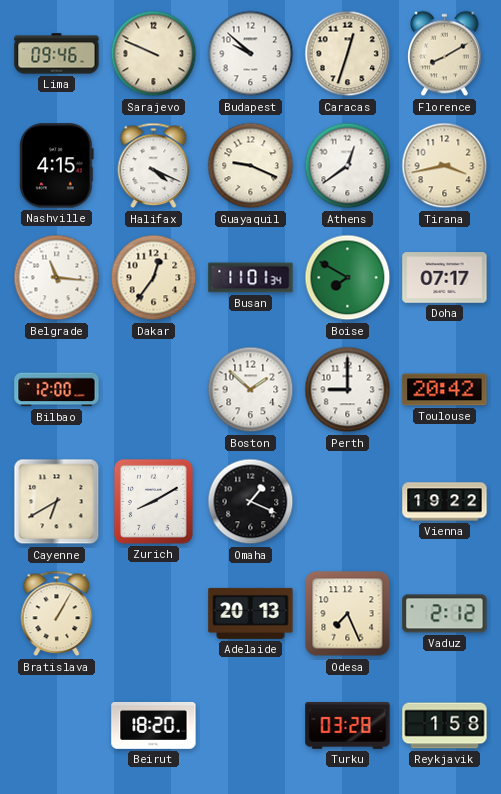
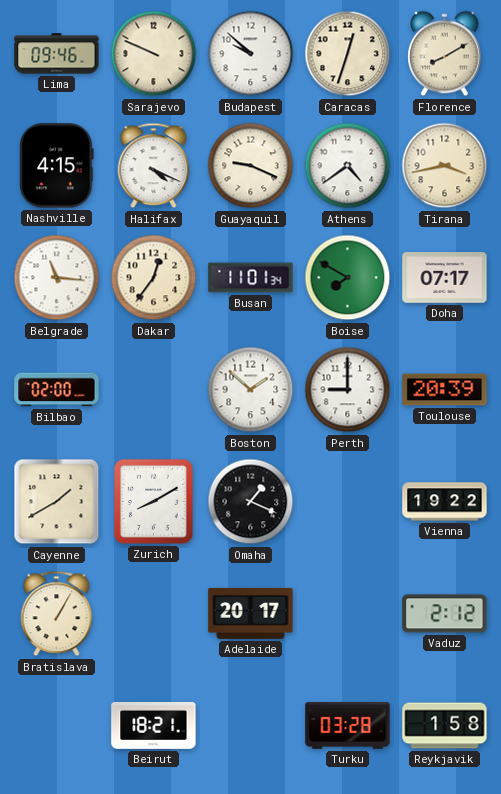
Athens: 12:39 -> 4:39 (348, 166)
Bilbao: 12:00 -> 02:00 (57, 390)
Toulouse: 20:42 -> 20:39 (445, 390)
Cayenne: 6:40 -> 1:40 (57, 502)
Adelaide: 20:13 -> 20:17 (251, 613)
Odesa: 7:26 -> none (348, 614)
Beirut: 18:20 -> 18:21 (154, 725)
